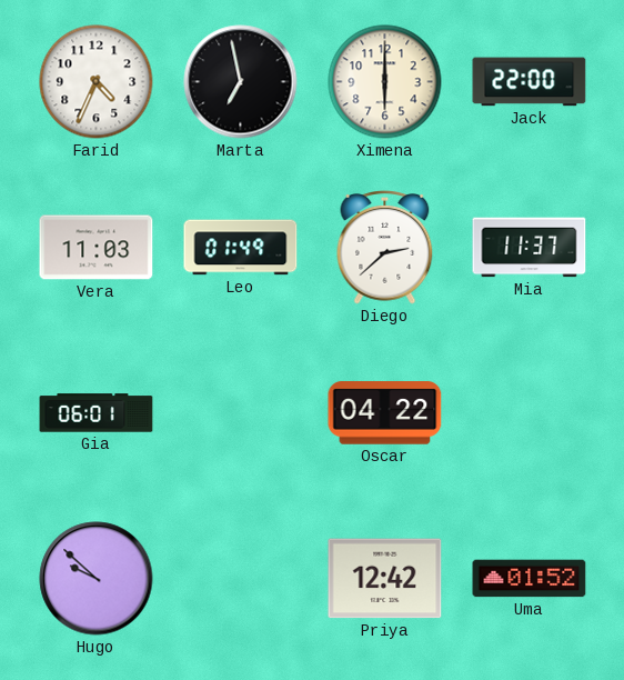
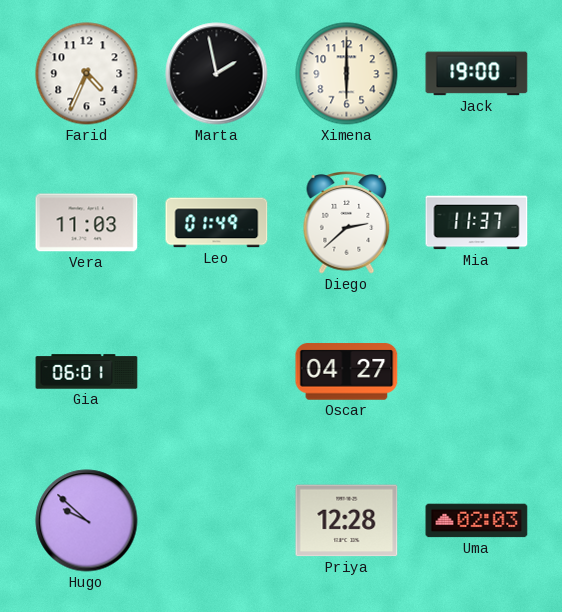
Marta: 6:58 -> 1:58 (217, 74)
Jack: 22:00 -> 19:00 (477, 74)
Oscar: 04:22 -> 04:27 (347, 372)
Priya: 12:42 -> 12:28 (347, 521)
Uma: 01:52 -> 02:03 (477, 521)
